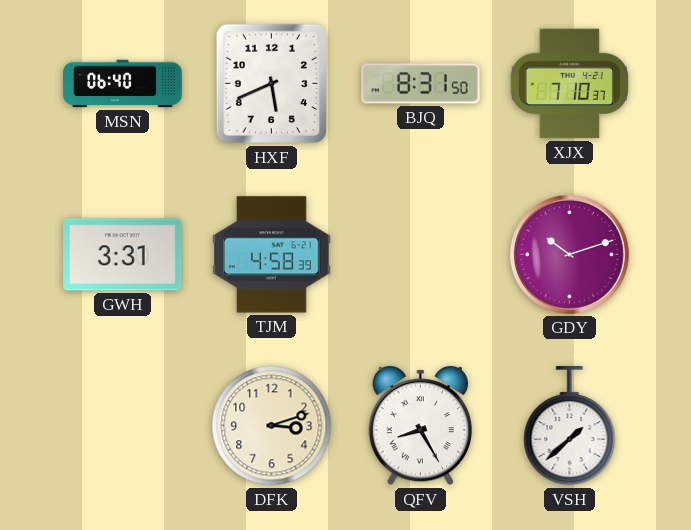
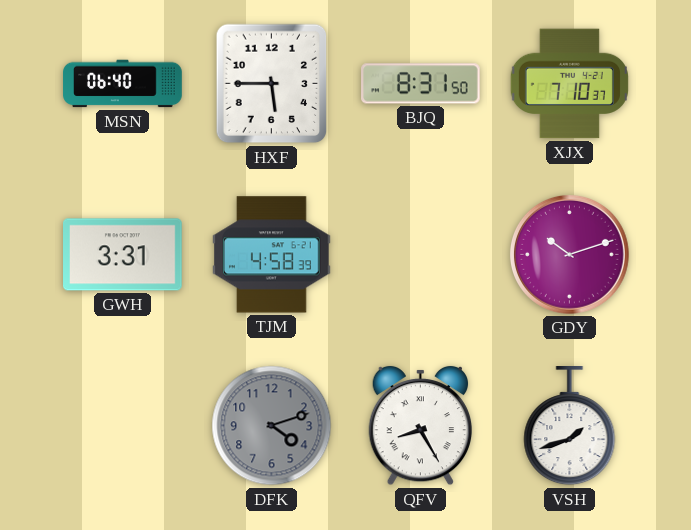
HXF: 5:41 -> 5:45 (272, 84)
DFK: 3:12 -> 4:12 (272, 426)
DFK dial: cream -> grey (272, 426)
VSH: 1:38 -> 1:42 (570, 427)
